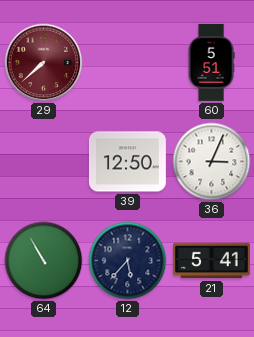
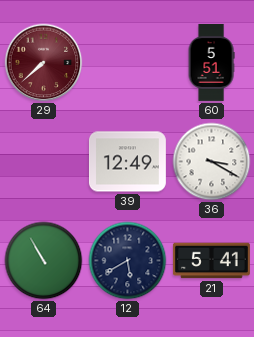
39: 12:50 -> 12:49 (127, 162)
36: 3:04 -> 3:20 (212, 162)
12: 5:37 -> 5:40 (128, 261)
